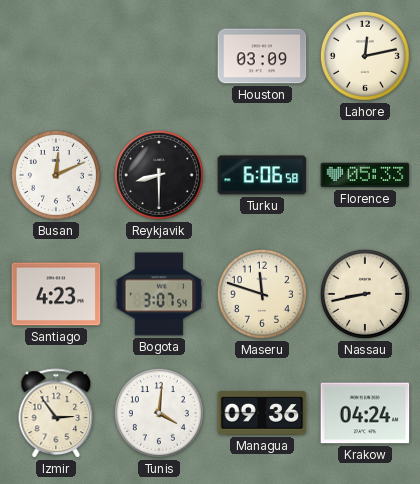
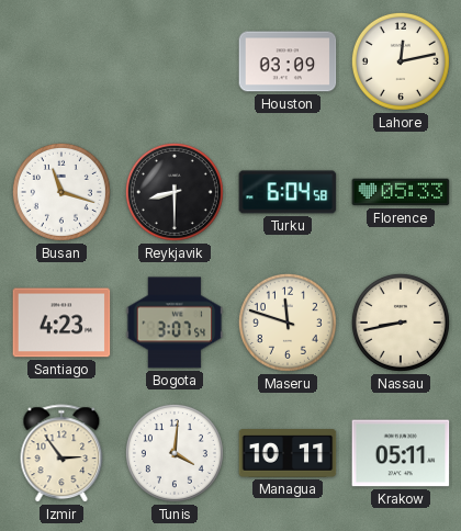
Busan: 12:11 -> 11:18 (61, 192)
Turku: 6:06 -> 6:04 (288, 192)
Managua: 09:36 -> 10:11 (288, 453)
Krakow: 04:24 -> 05:11 (401, 453)
